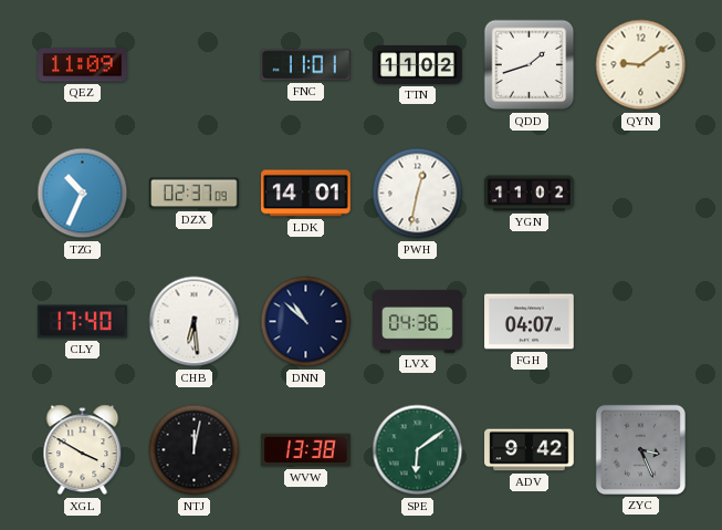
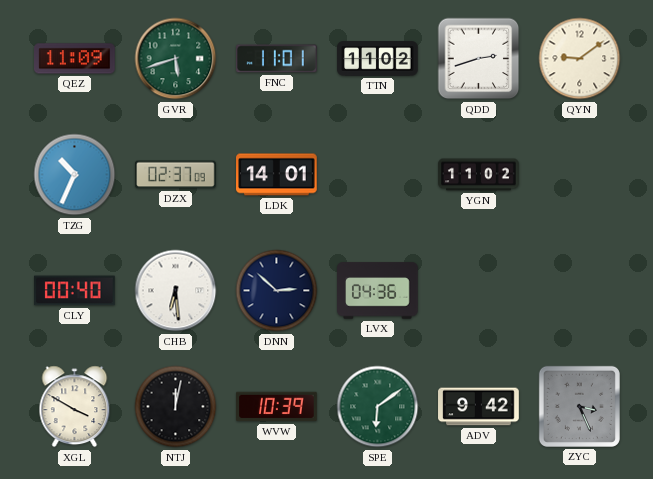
GVR: none -> 5:42 (176, 59)
QDD: 1:42 -> 2:42 (479, 59)
PWH: 12:32 -> none (418, 194)
CLY: 17:40 -> 00:40 (75, 291)
DNN: 10:52 -> 2:52 (277, 291)
FGH: 04:07 -> none (530, 322)
WVW: 13:38 -> 10:39 (277, 407)
